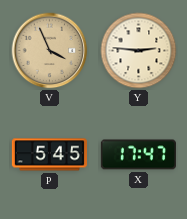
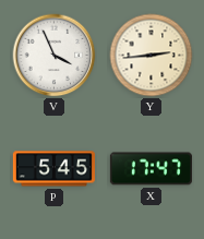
V dial: champagne -> white (55, 56)
Y: 2:46 -> 2:44 (152, 56)
